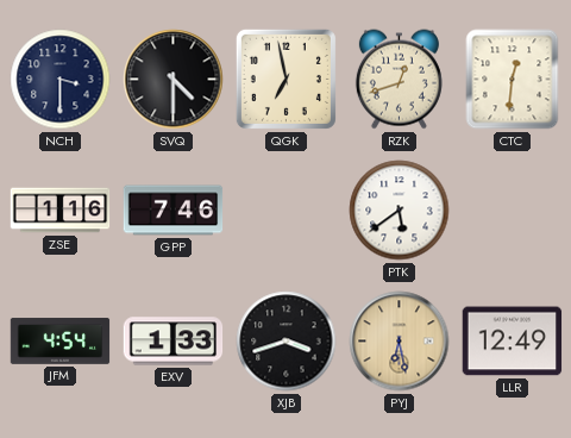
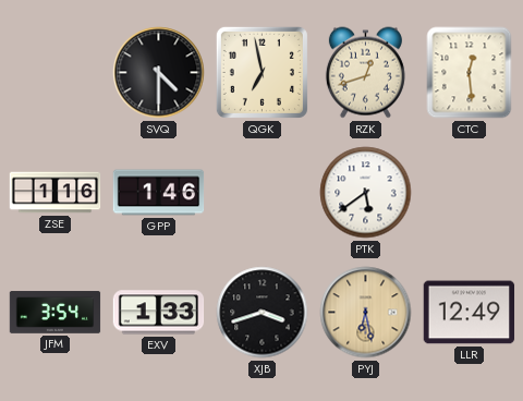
NCH: 3:30 -> none (61, 80)
CTC: 12:31 -> 12:29 (470, 73)
GPP: 7:46 -> 1:46 (159, 193)
JFM: 4:54 -> 3:54 (56, 313)
